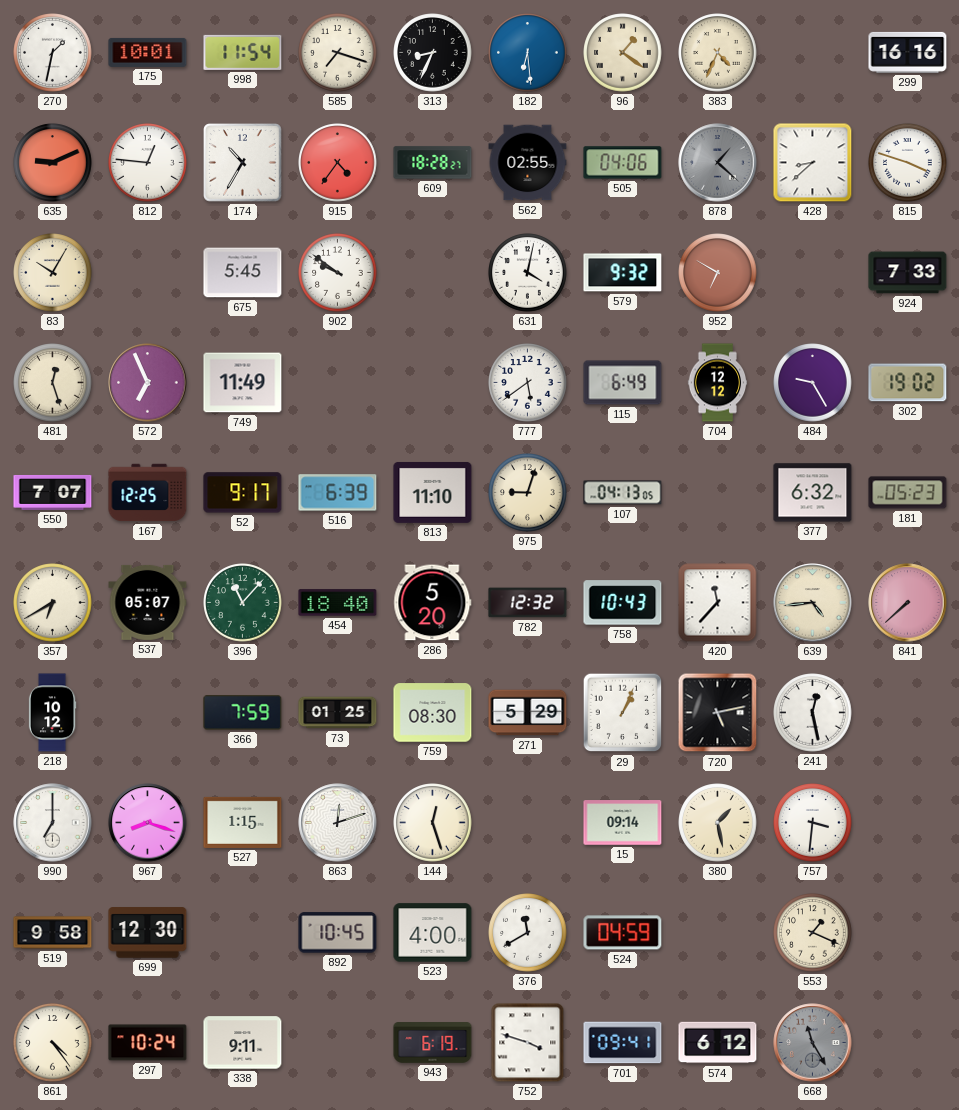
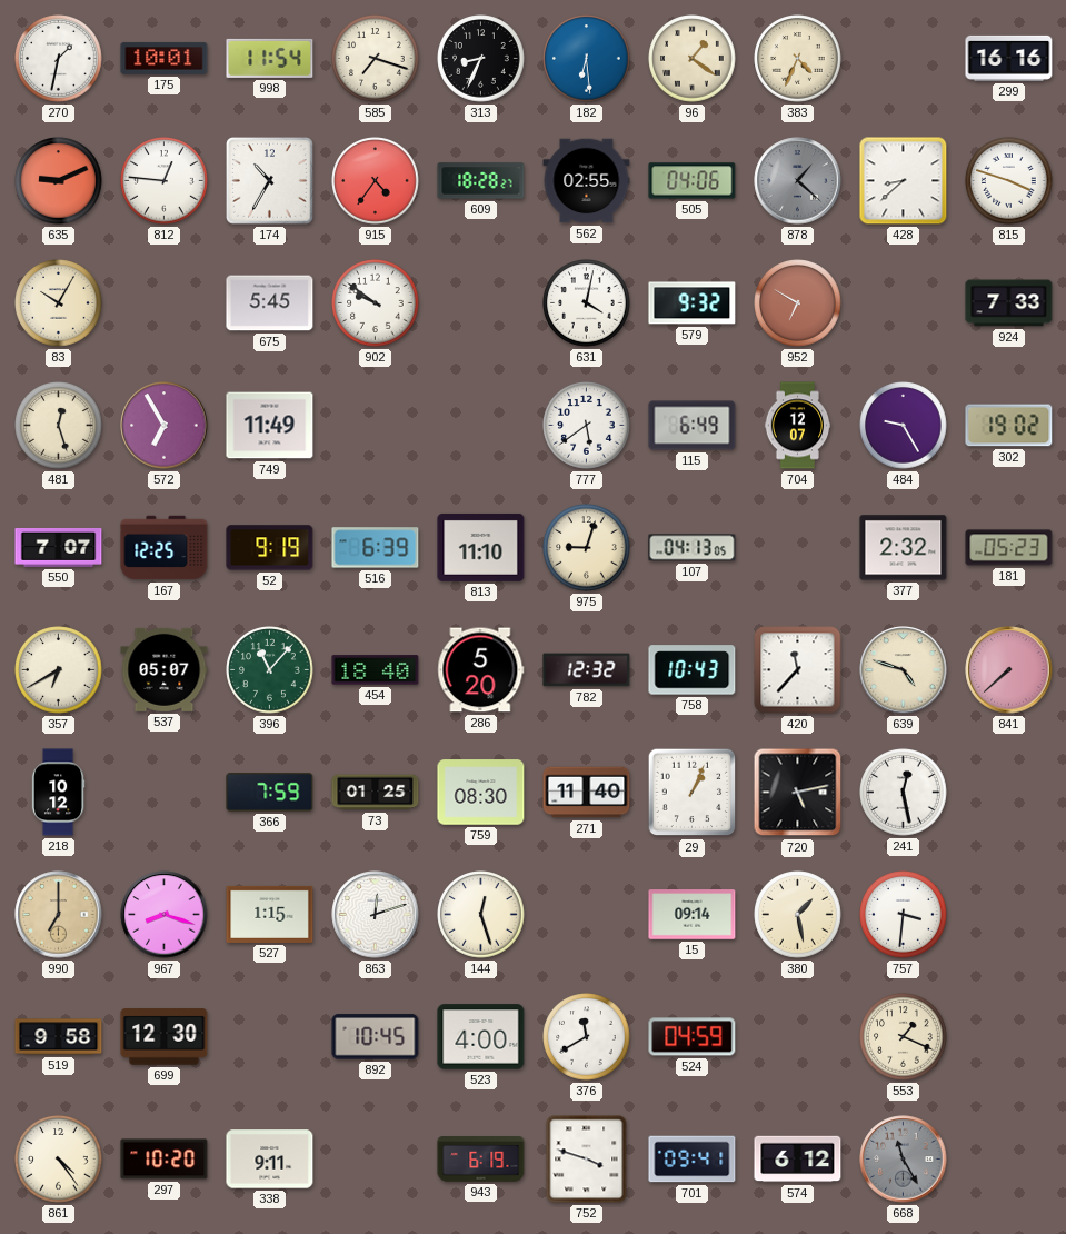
572: 6:56 -> 6:55 (165, 426)
704: 12:12 -> 12:07 (798, 426)
52: 9:17 -> 9:19 (270, 548)
377: 6:32 -> 2:32 (904, 548)
639: 4:44 -> 4:48 (904, 670)
271: 5:29 -> 11:40 (587, 793)
990 dial: white -> champagne (59, 915)
297: 10:24 -> 10:20 (165, 1160)
